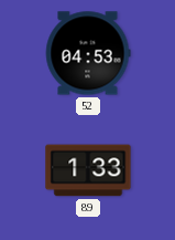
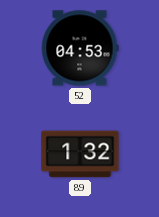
89: 1:33 -> 1:32 (80, 154)
